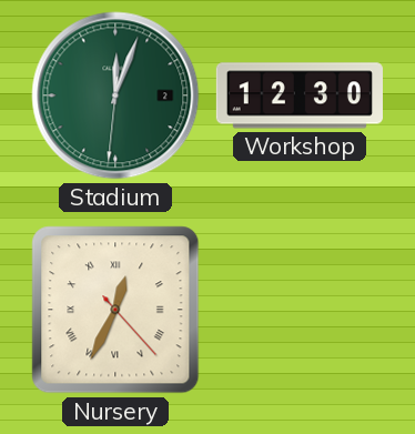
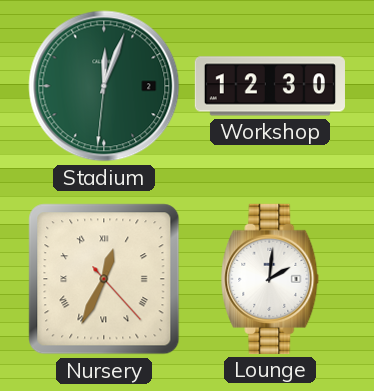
Lounge: none -> 2:01 (270, 279)
